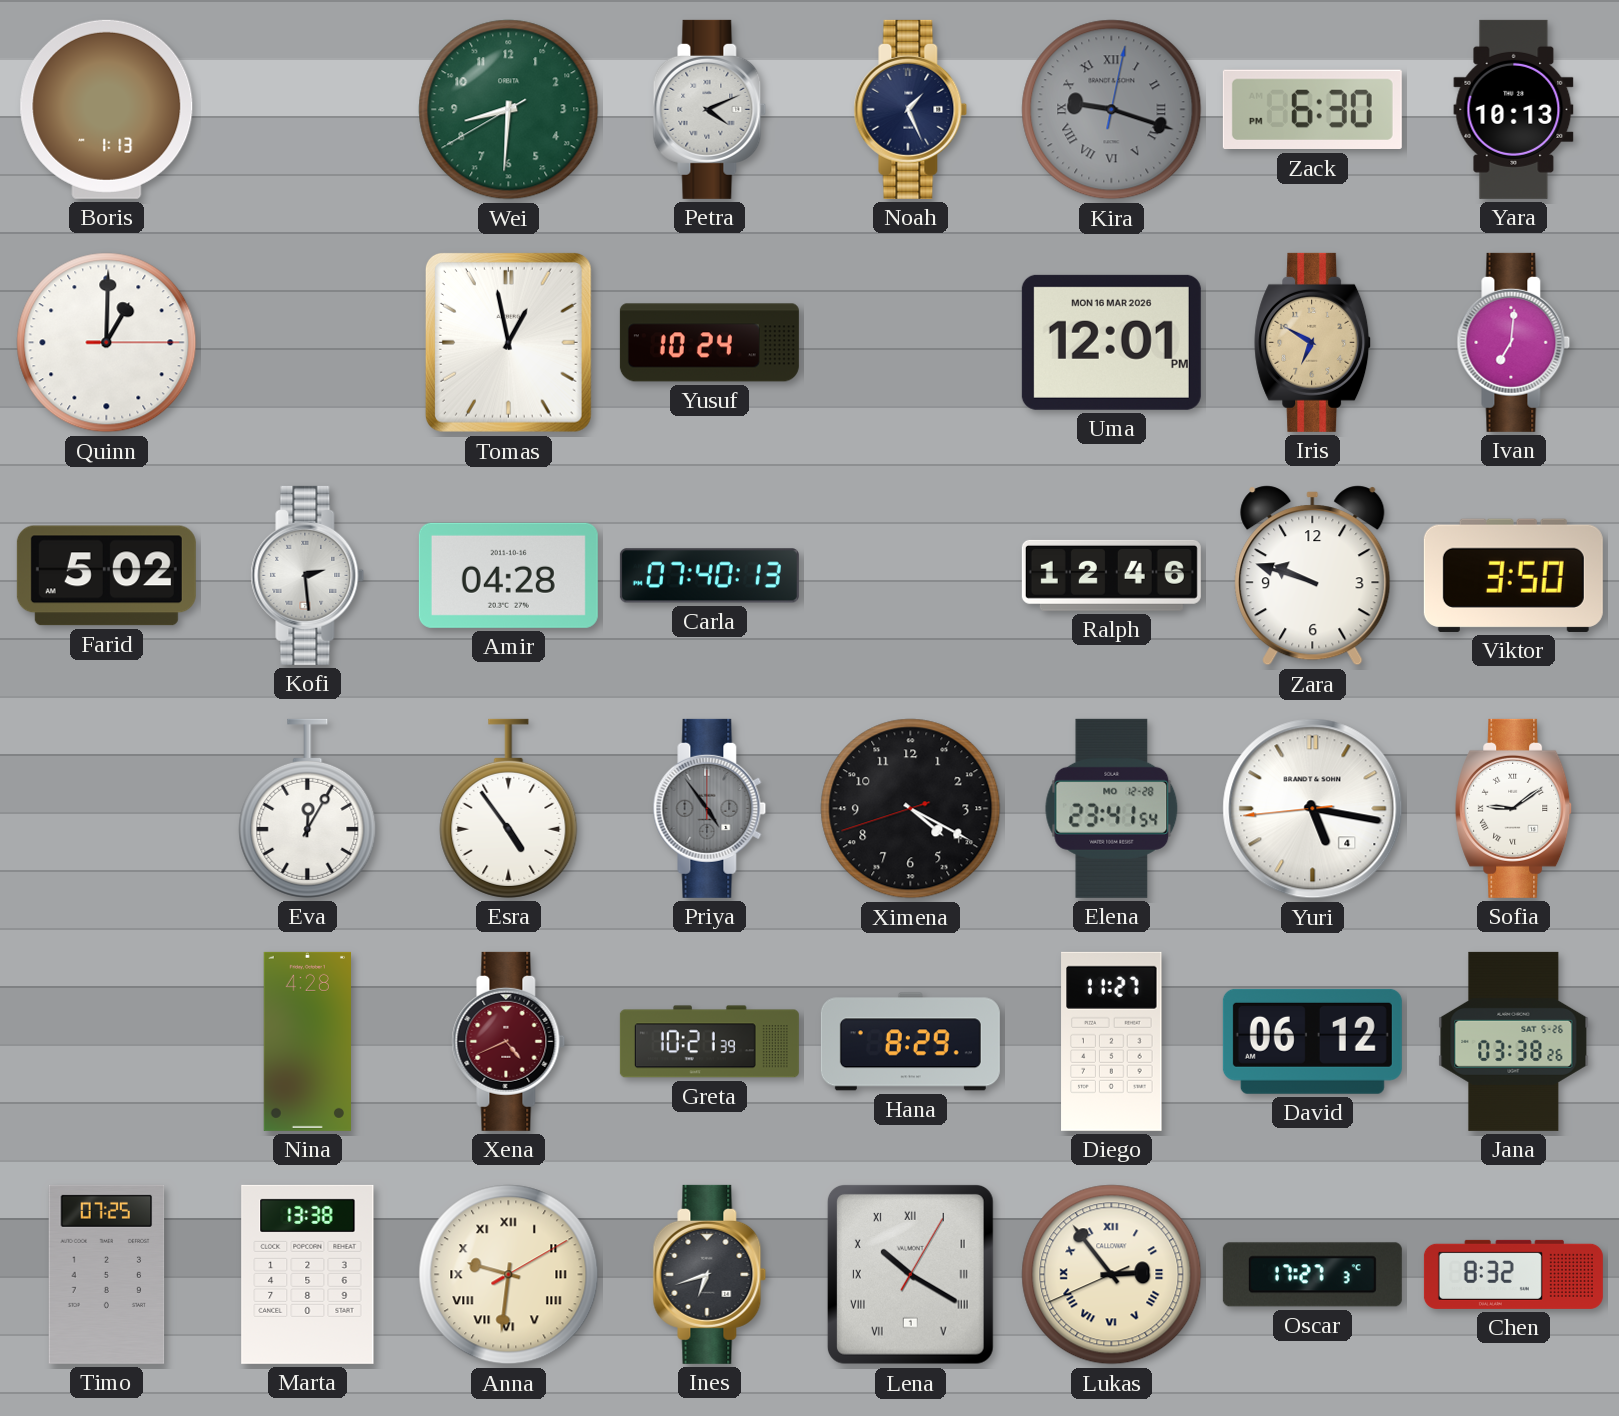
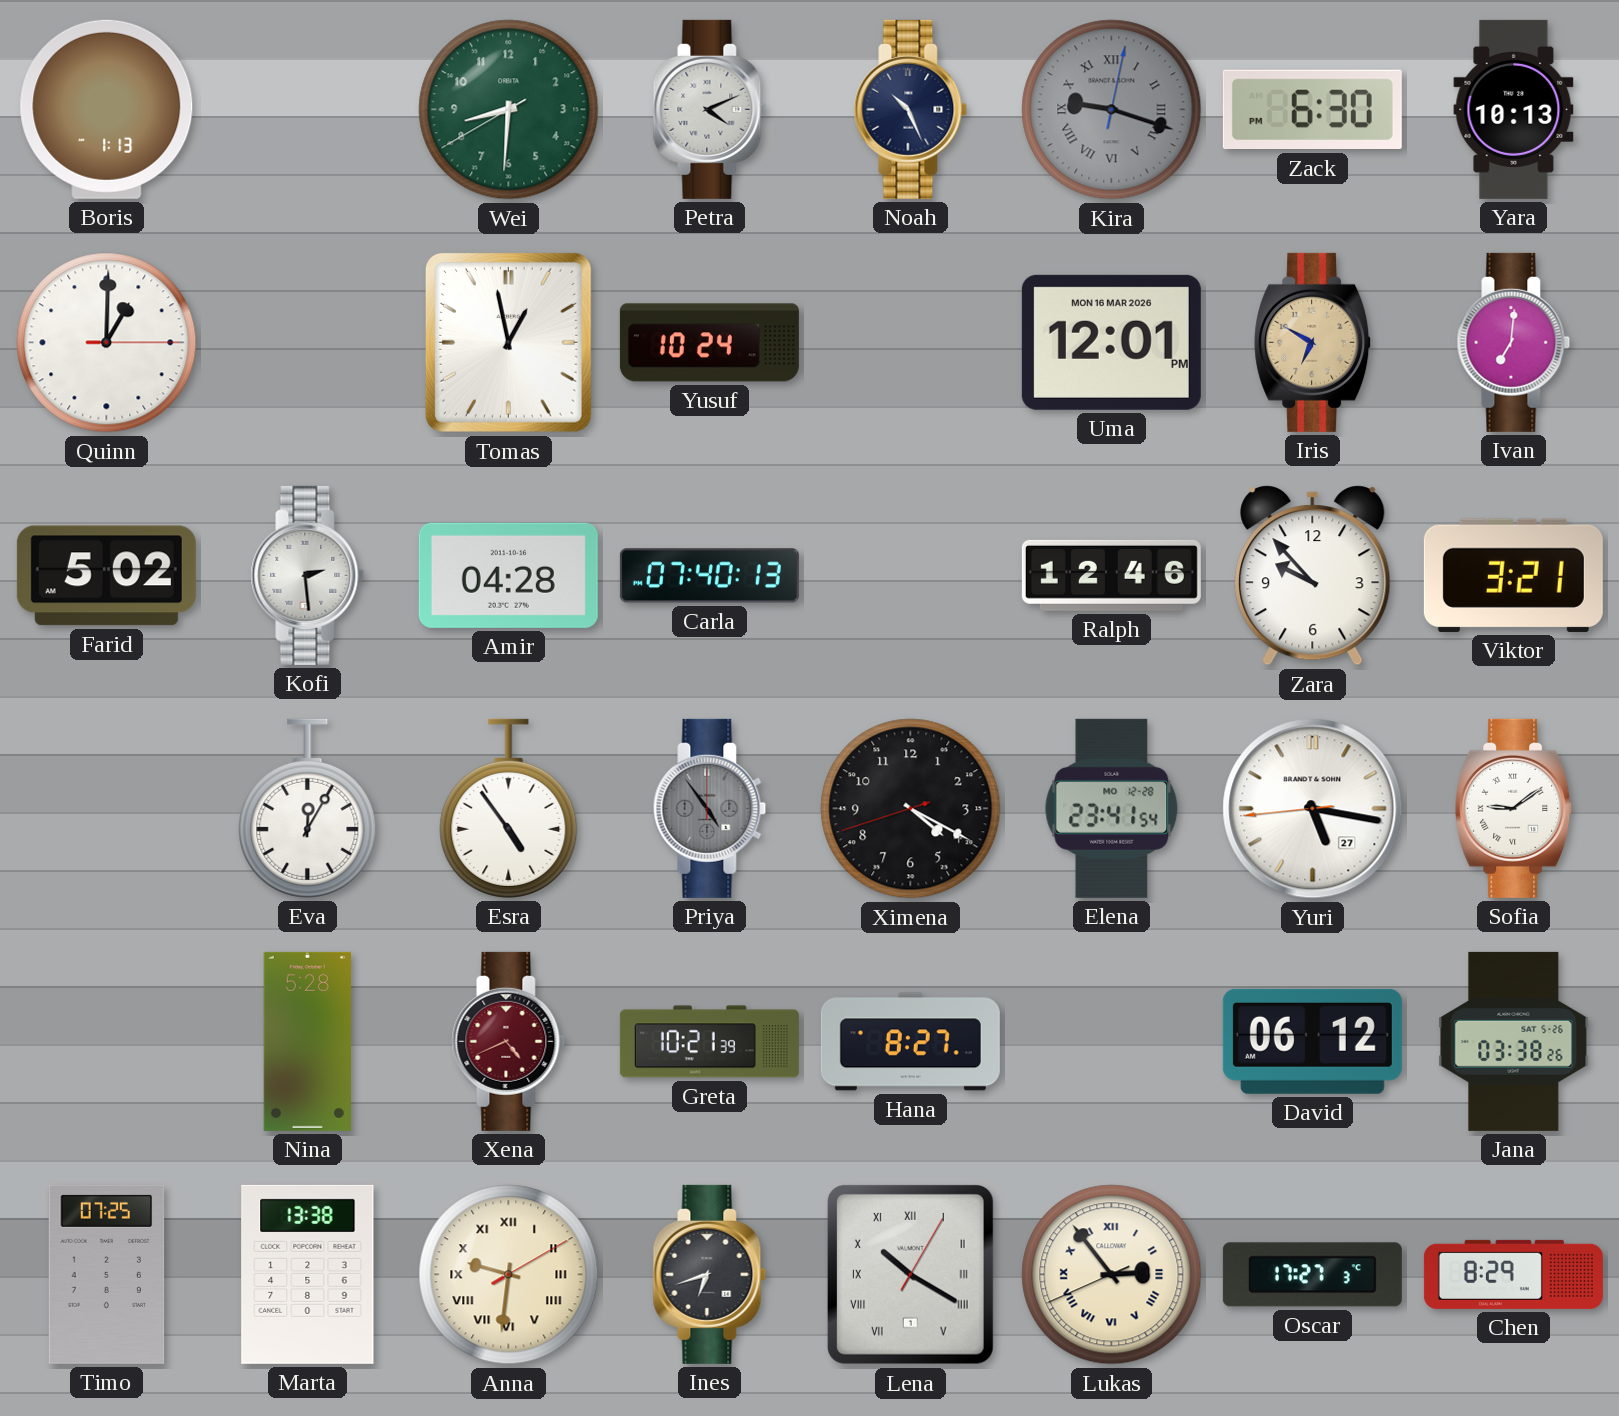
Noah: 1:26 -> 10:26 (911, 109)
Zara: 9:48 -> 9:53 (1313, 576)
Viktor: 3:50 -> 3:21 (1513, 575)
Yuri date: 4 -> 27 (1313, 809)
Nina: 4:28 -> 5:28 (307, 1041)
Hana: 8:29 -> 8:27 (910, 1042)
Diego: 11:27 -> none (1112, 1041)
Chen: 8:32 -> 8:29 (1513, 1274)
